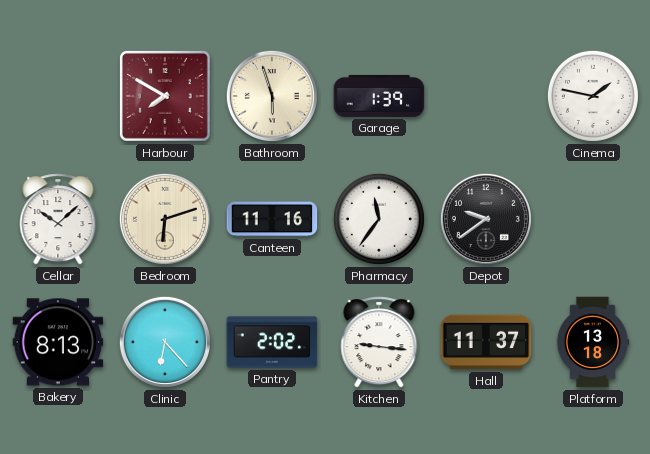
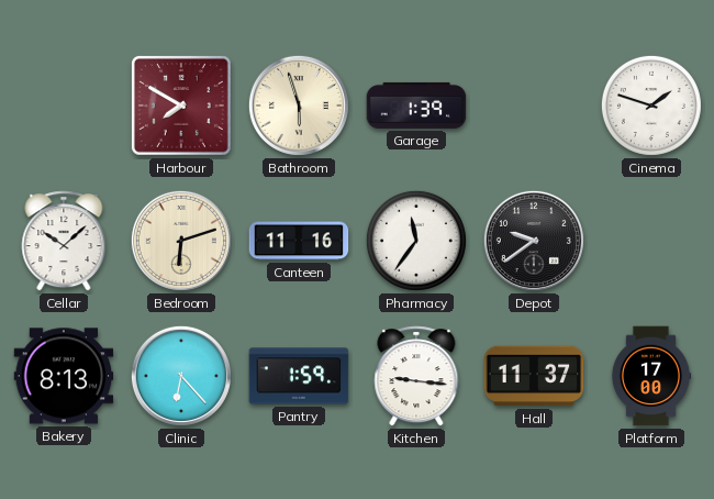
Cinema: 1:47 -> 1:48 (651, 106)
Pantry: 2:02 -> 1:59 (299, 376)
Platform: 13:18 -> 17:00 (651, 376)
